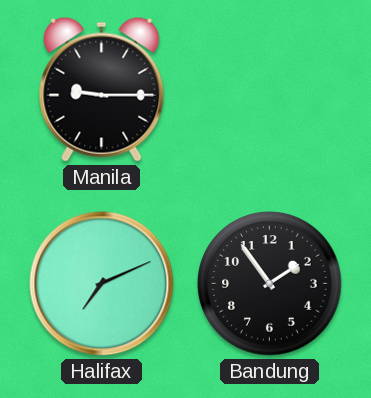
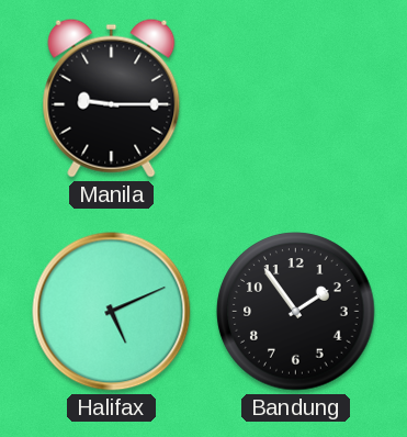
Halifax: 7:11 -> 5:11 (112, 312)
